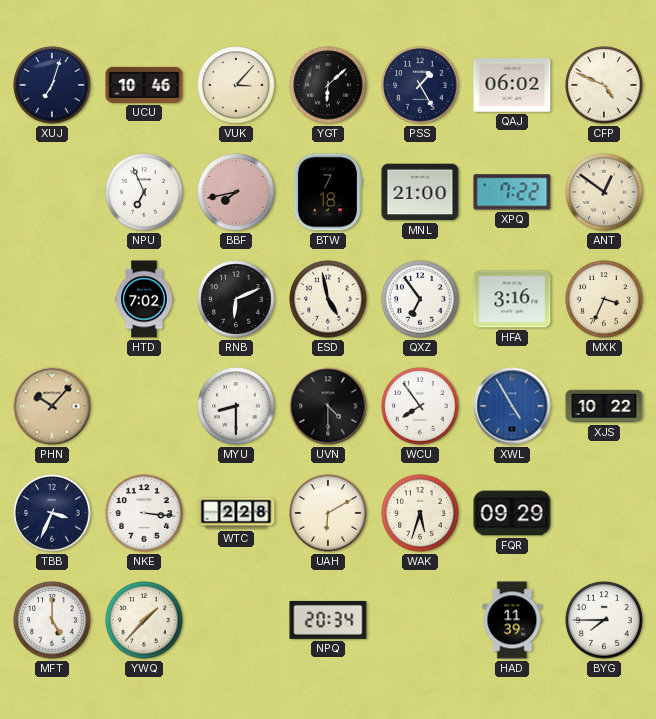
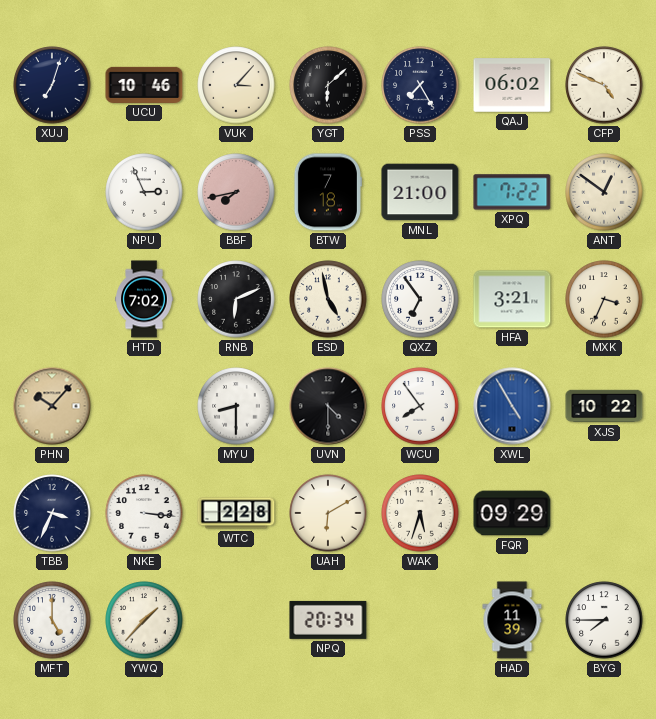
PSS: 1:25 -> 7:25 (420, 85)
NPU: 6:56 -> 2:56 (144, 192)
HFA: 3:16 -> 3:21 (512, 299)
